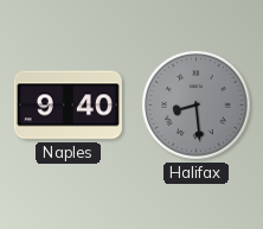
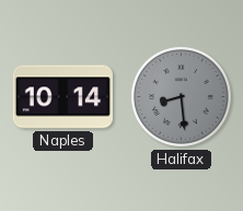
Naples: 9:40 -> 10:14 (62, 97)
